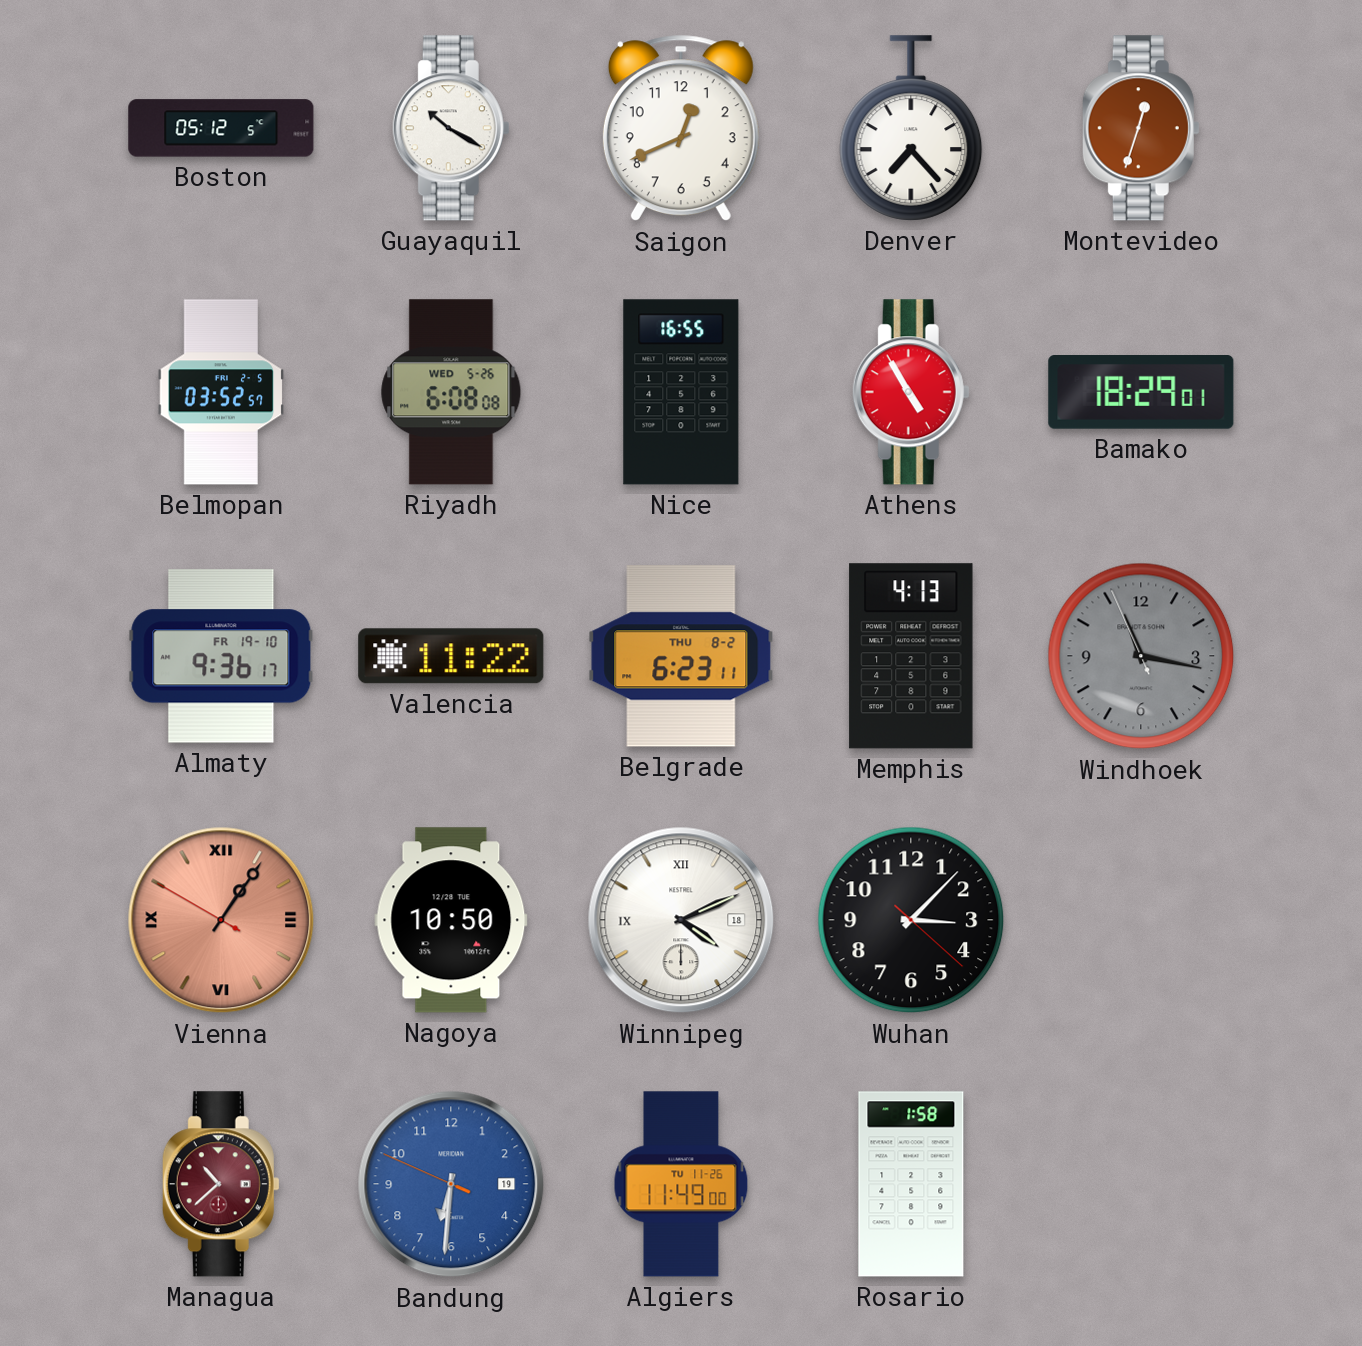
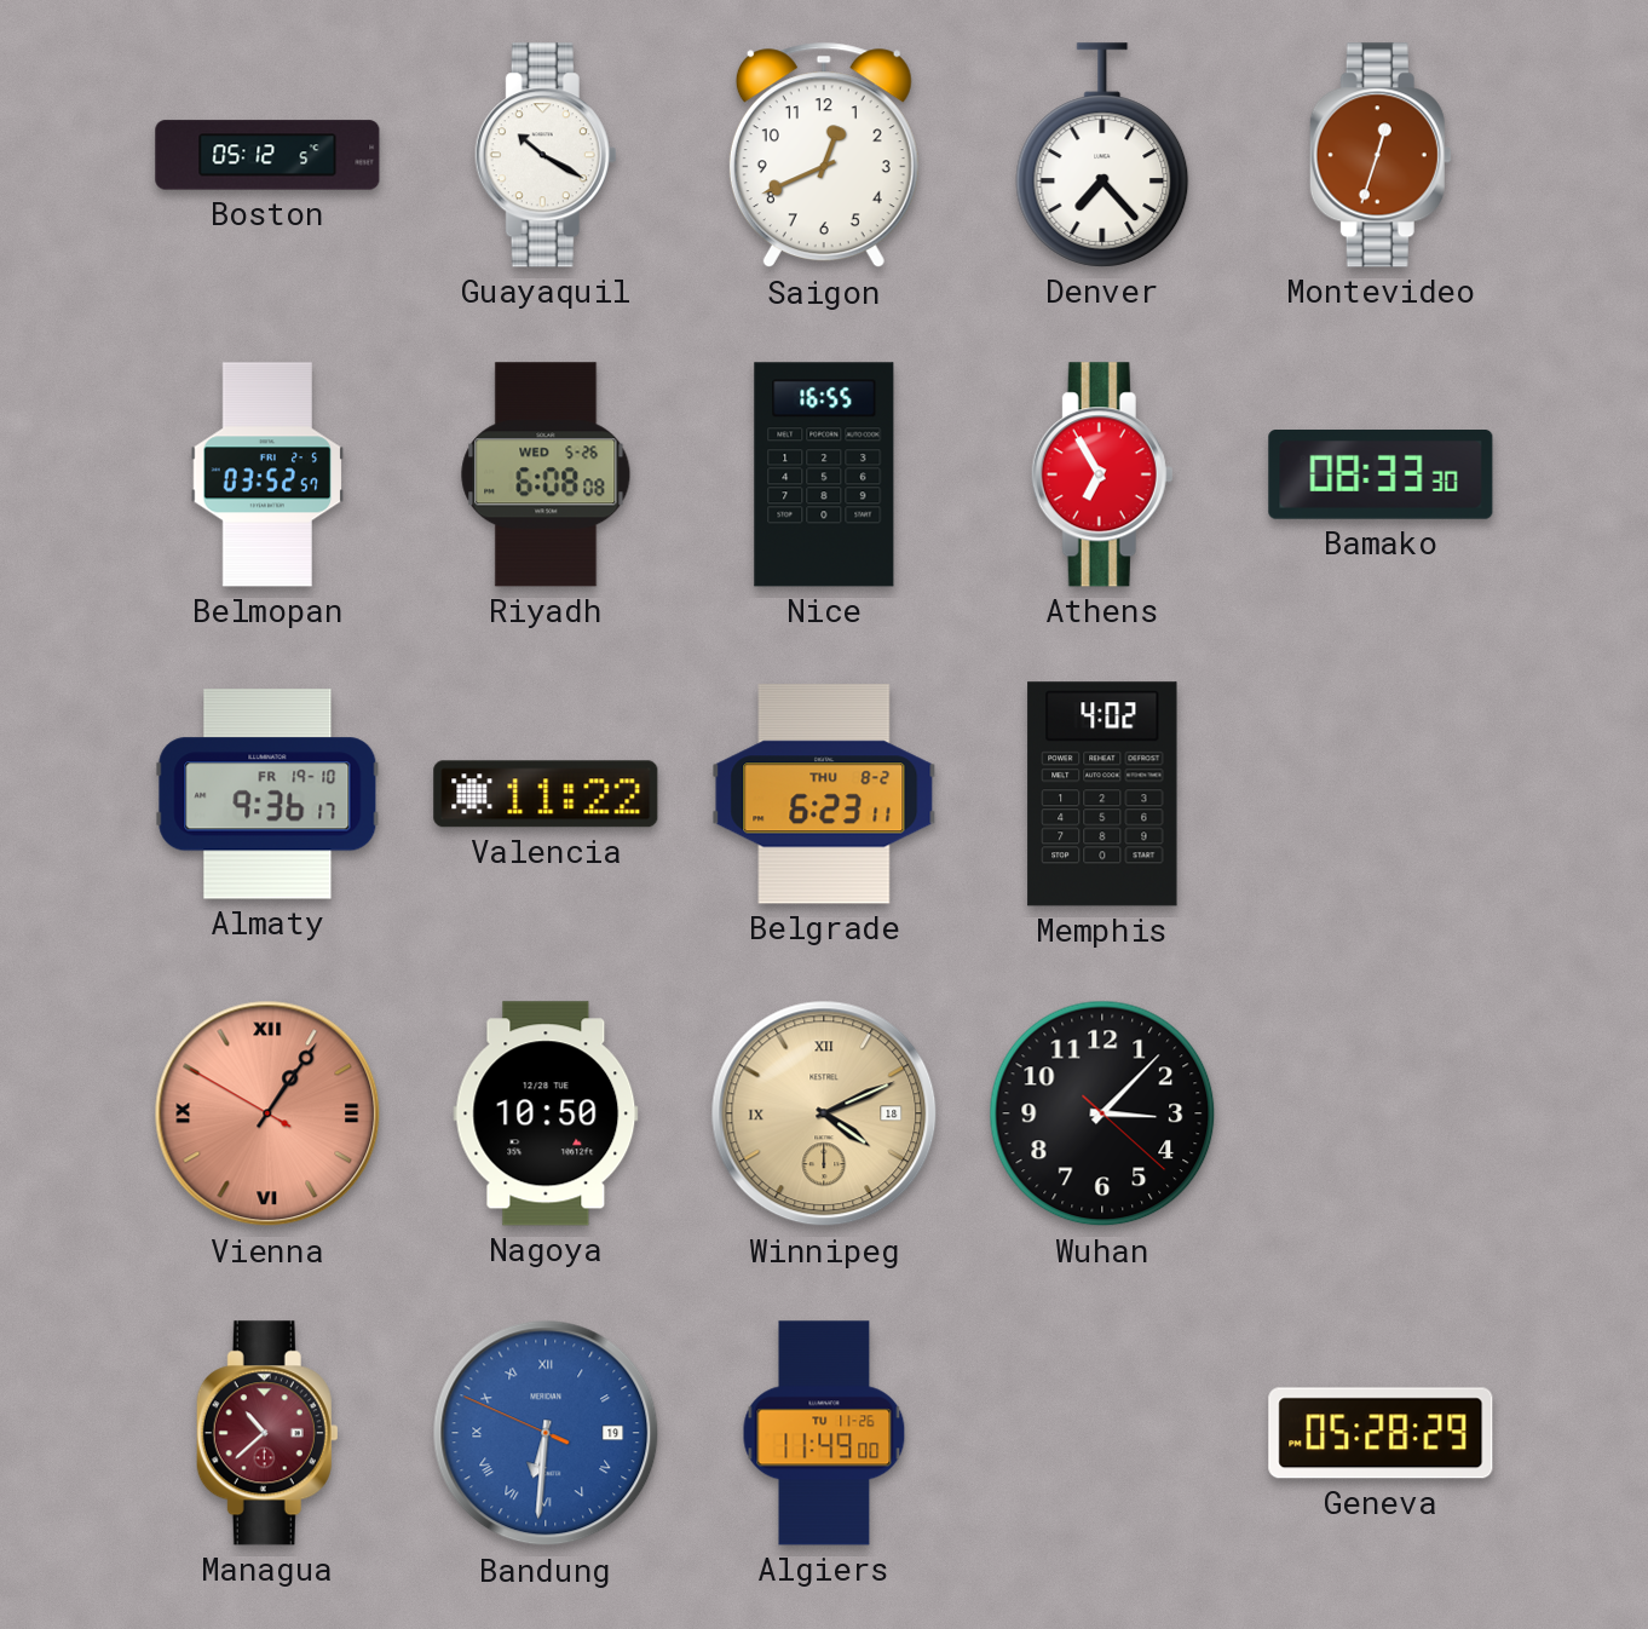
Athens: 4:55 -> 6:55 (1102, 474)
Bamako: 18:29 -> 08:33 (1381, 476)
Memphis: 4:13 -> 4:02 (1102, 794)
Windhoek: 11:16 -> none (1141, 656)
Winnipeg dial: white -> champagne (824, 1113)
Bandung numerals: Arabic -> Roman (546, 1433)
Rosario: 1:58 -> none (911, 1184)
Geneva: none -> 05:28 (1381, 1433)
